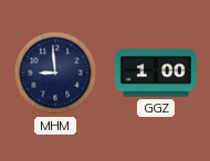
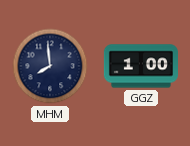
MHM: 8:59 -> 7:59 (50, 66)
